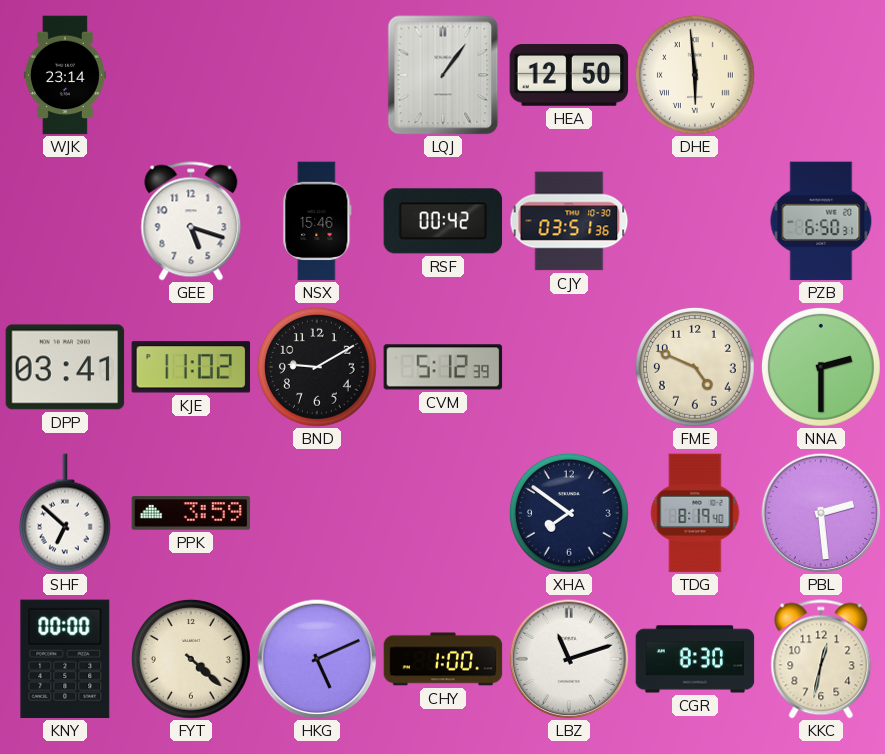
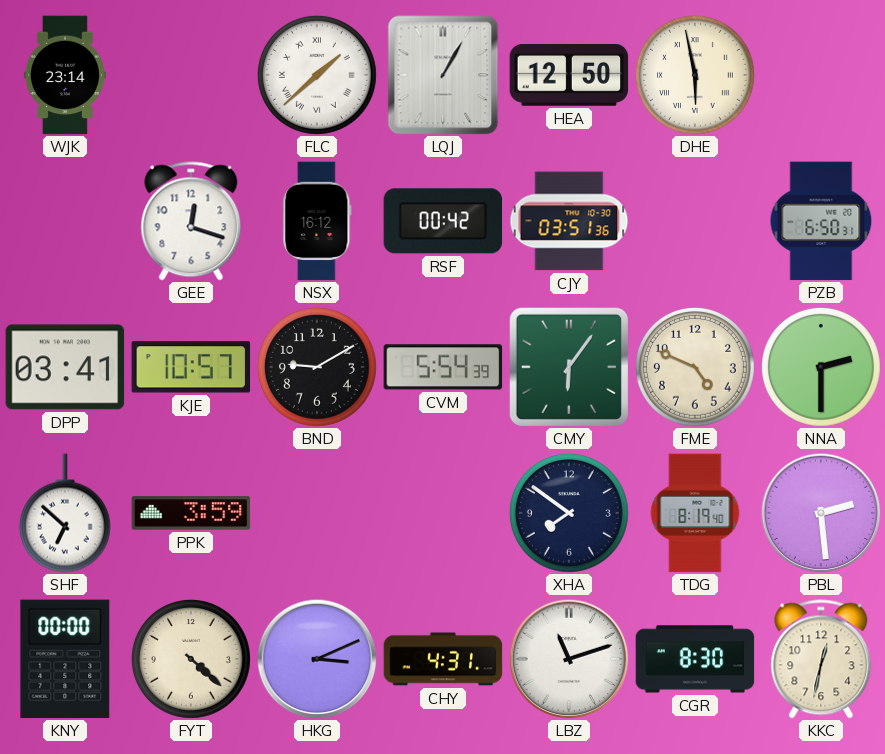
FLC: none -> 1:38 (317, 75)
LQJ: 1:06 -> 1:05 (443, 75)
DHE: 5:59 -> 5:58 (695, 75)
GEE: 5:18 -> 12:18 (191, 221)
NSX: 15:46 -> 16:12 (317, 221)
KJE: 11:02 -> 10:57 (191, 367)
CVM: 5:12 -> 5:54 (443, 367)
CMY: none -> 6:06 (568, 366)
HKG: 5:11 -> 3:11 (317, 659)
CHY: 1:00 -> 4:31 (443, 659)
